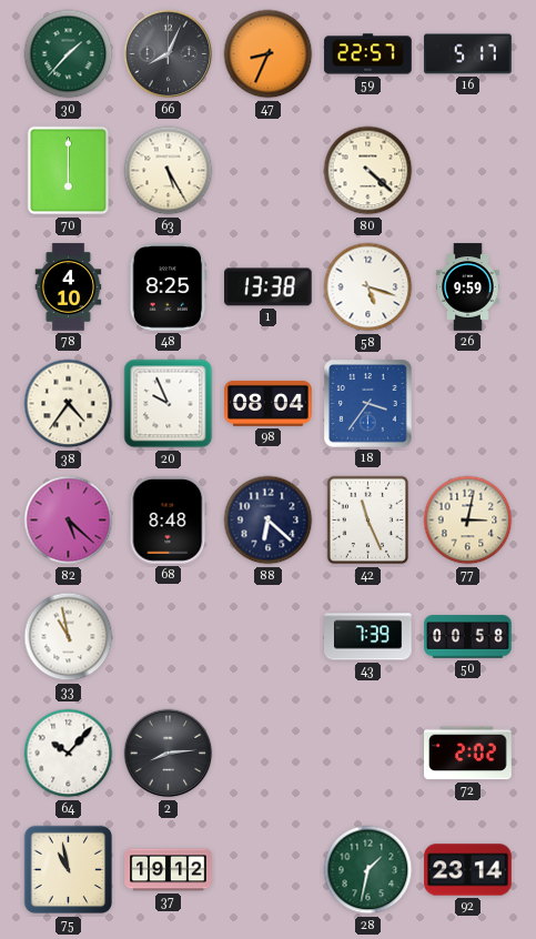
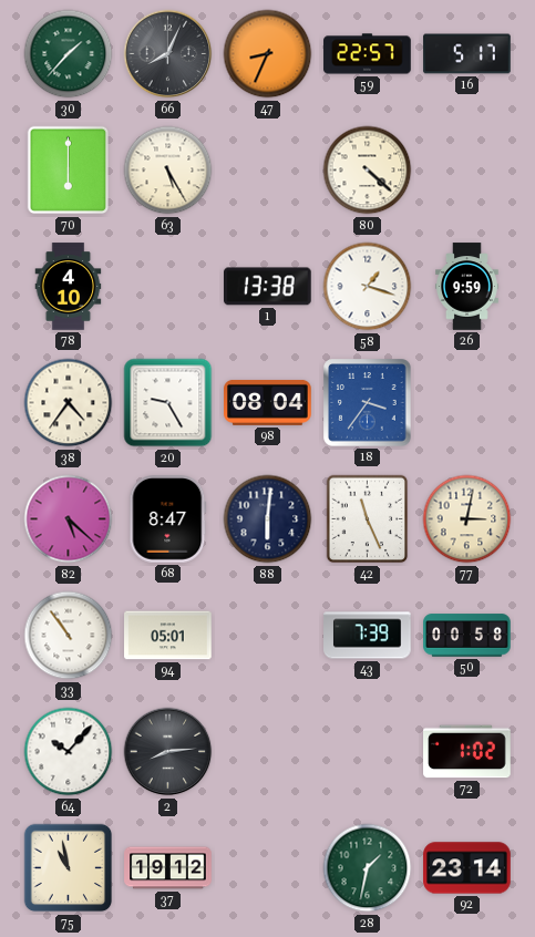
48: 8:25 -> none (169, 287)
58: 5:18 -> 1:18 (368, 287)
20: 9:56 -> 9:25 (168, 403)
68: 8:48 -> 8:47 (168, 519)
88: 6:22 -> 6:01 (268, 519)
33: 10:58 -> 10:54 (69, 636)
94: none -> 05:01 (168, 636)
72: 2:02 -> 1:02 (467, 752)
